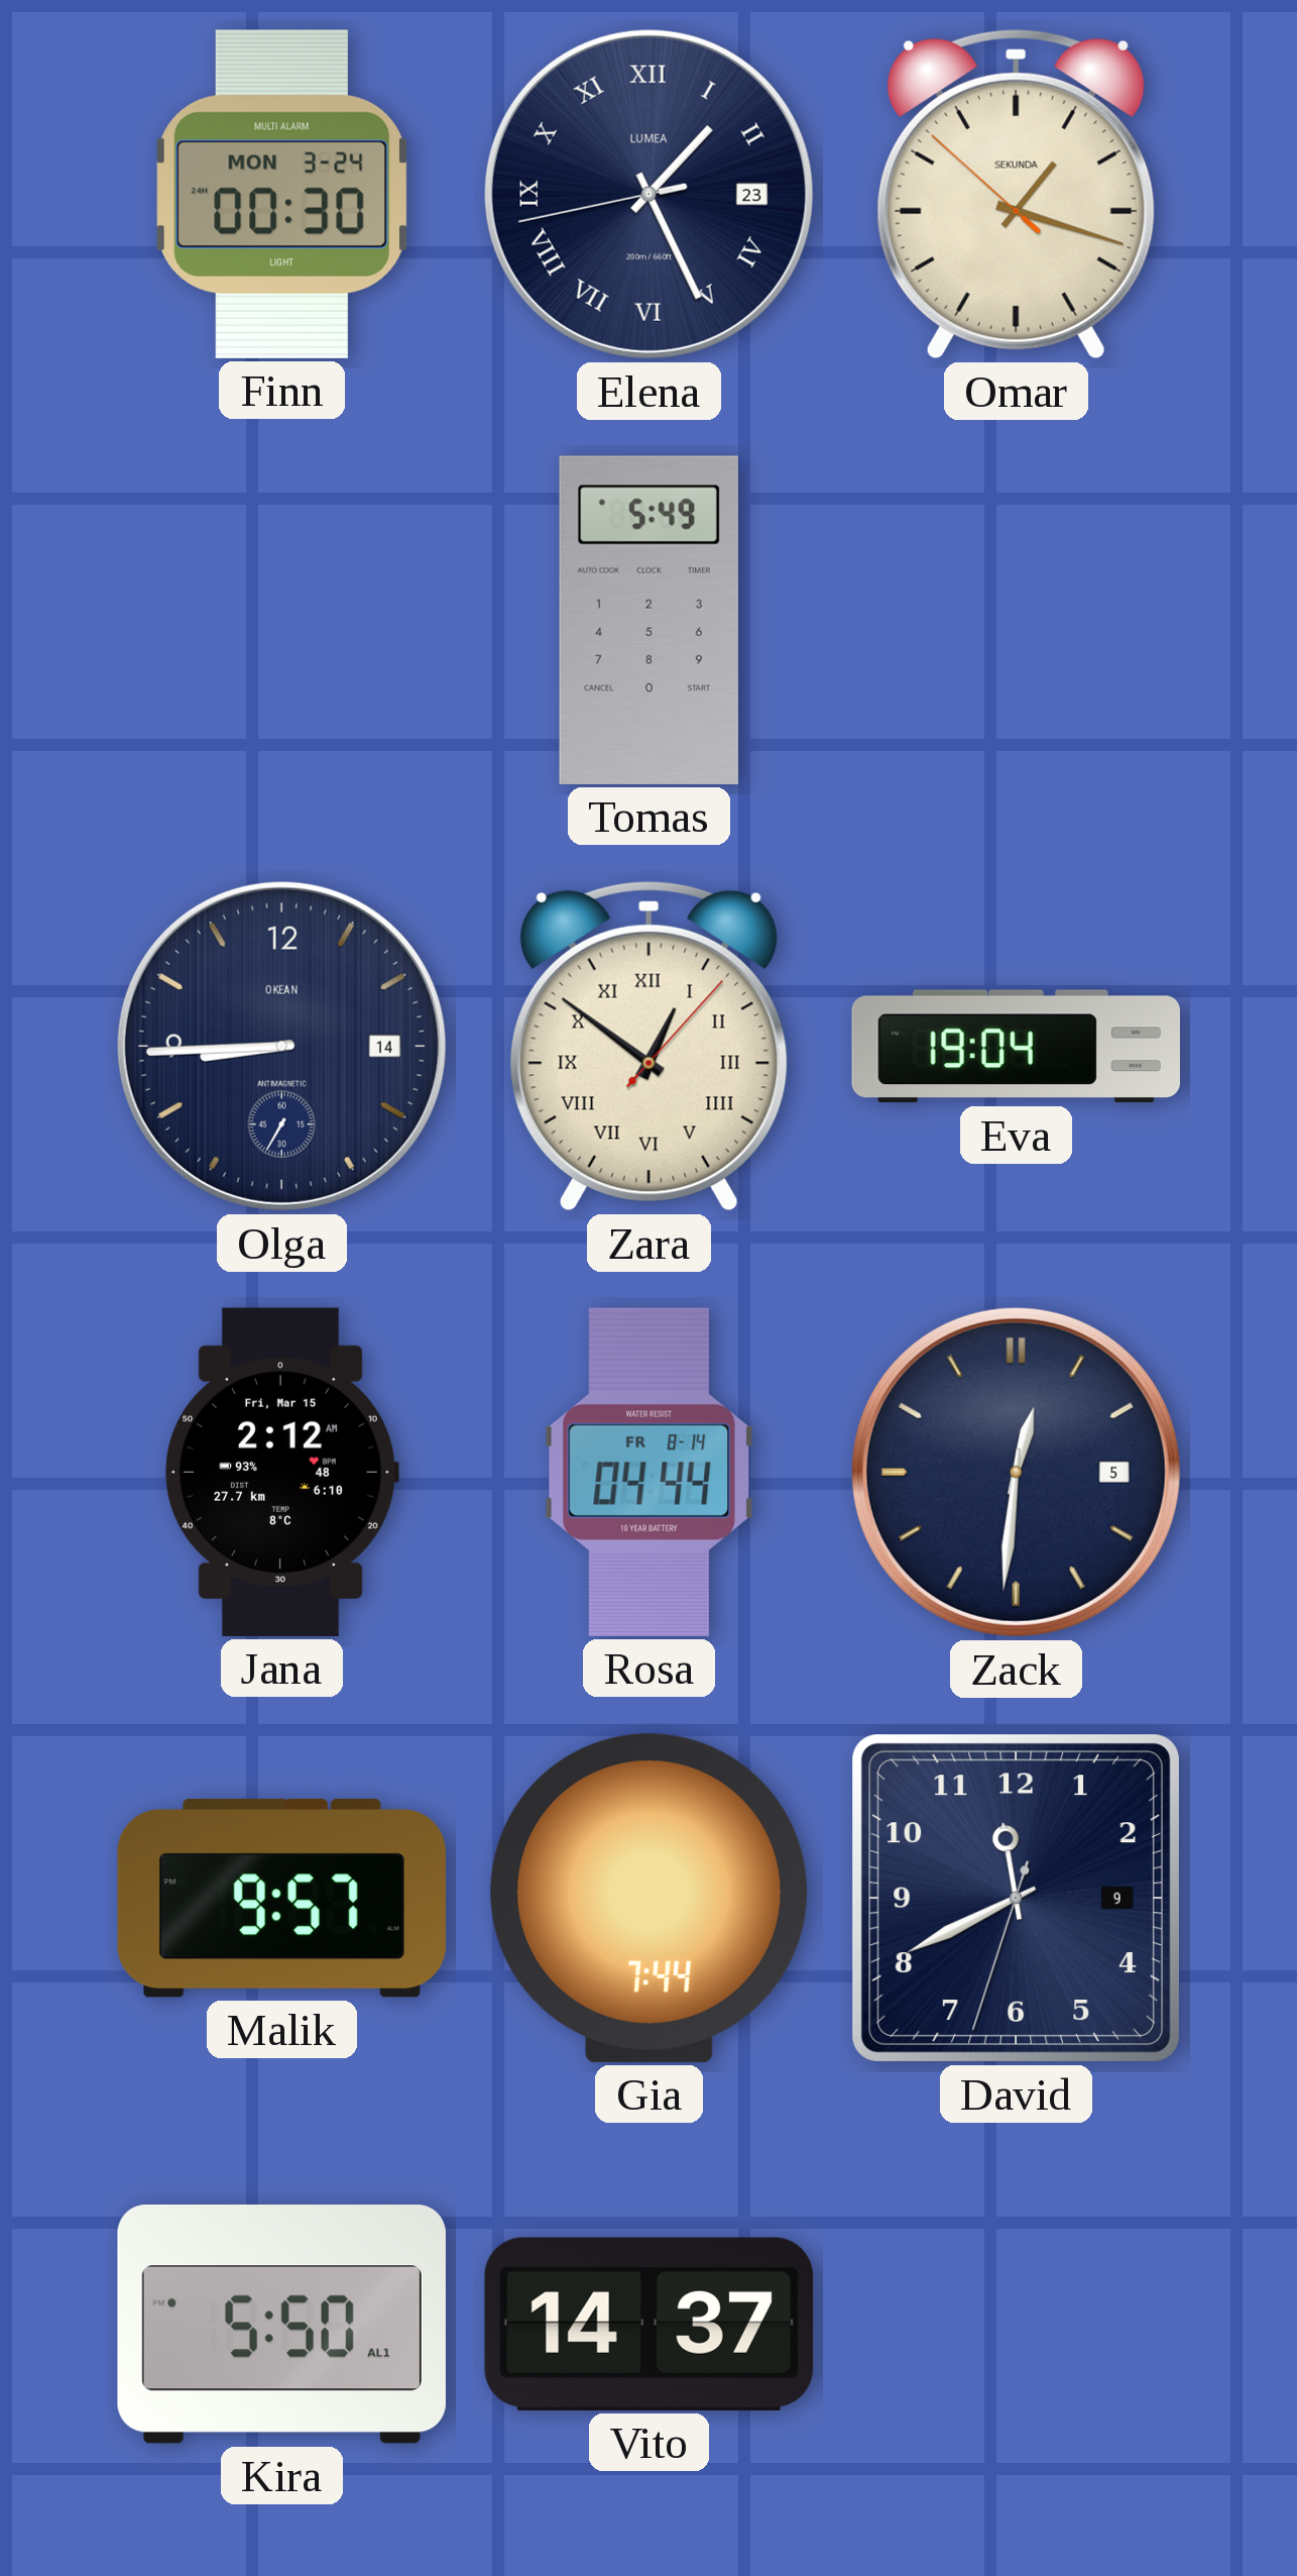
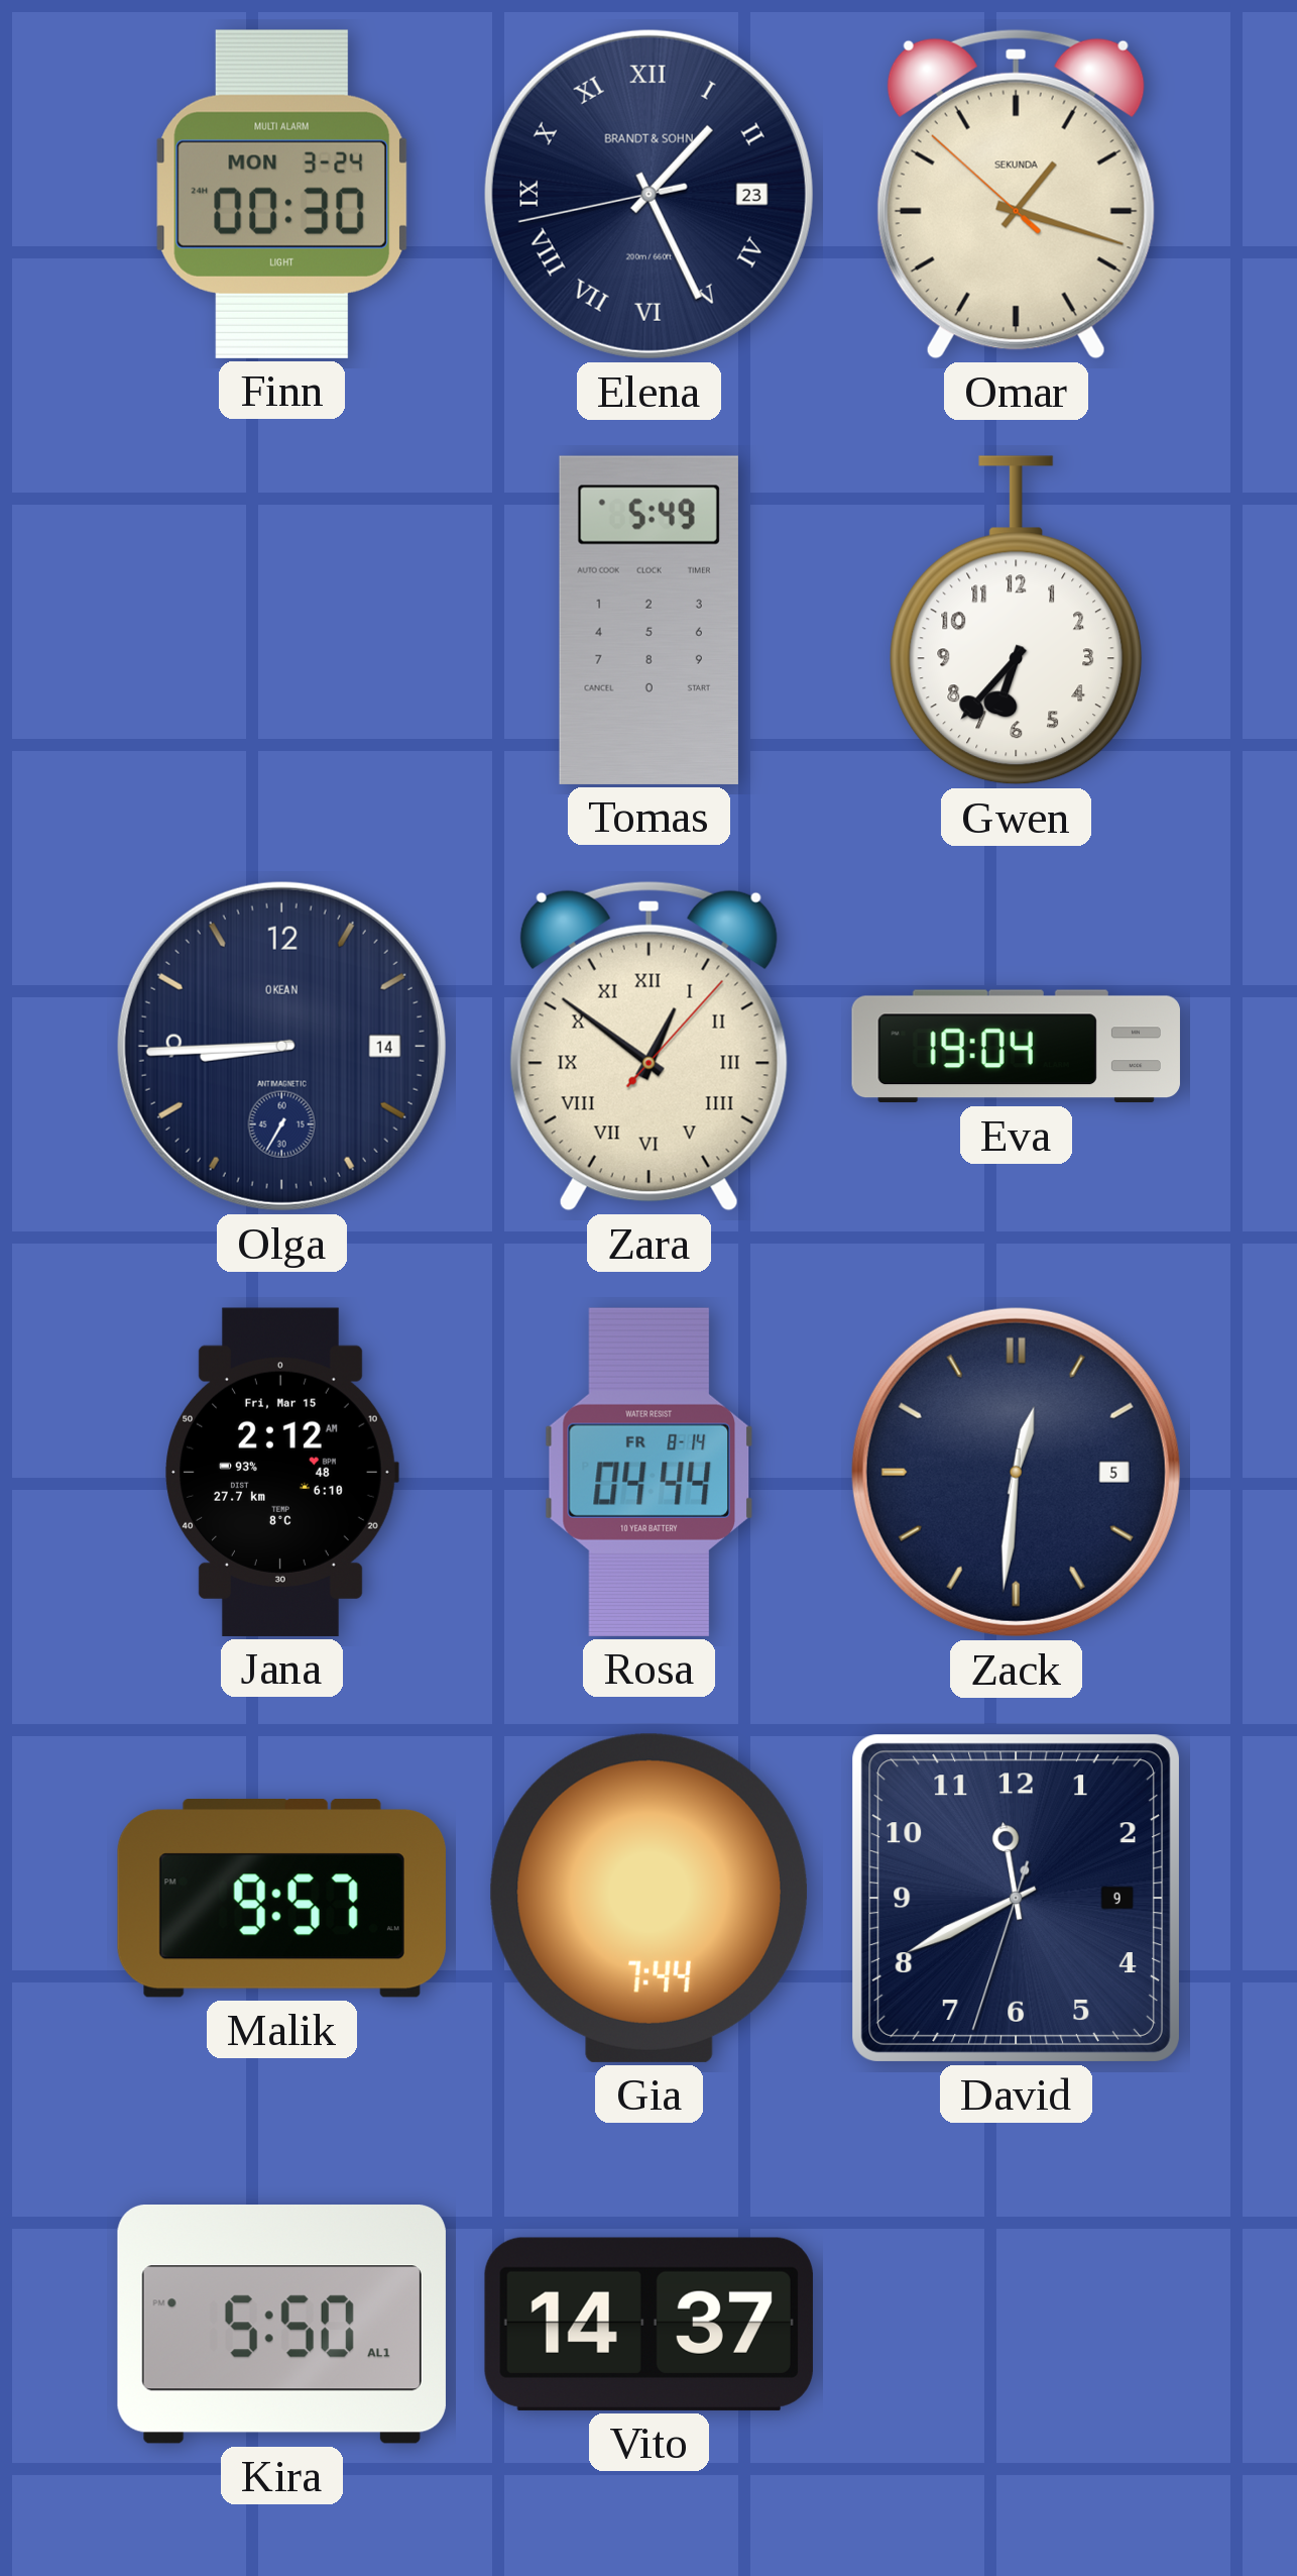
Elena brand: LUMEA -> BRANDT & SOHN (648, 194)
Gwen: none -> 6:37 (1017, 621)
